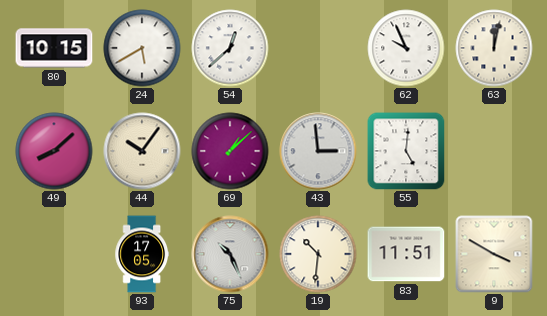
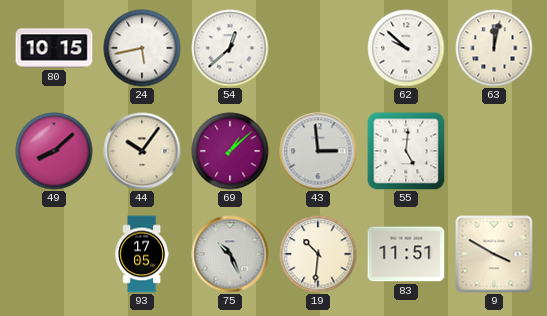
24: 5:40 -> 5:43 (142, 48)
62: 9:56 -> 9:52 (406, 48)
